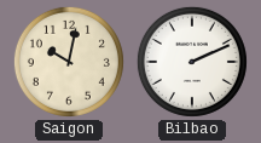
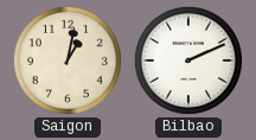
Saigon: 10:02 -> 1:02 (68, 61)
